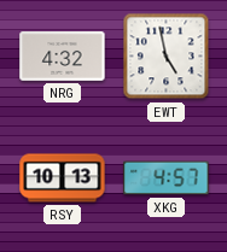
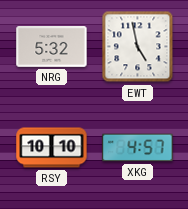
NRG: 4:32 -> 5:32 (52, 47)
RSY: 10:13 -> 10:10 (52, 148)
